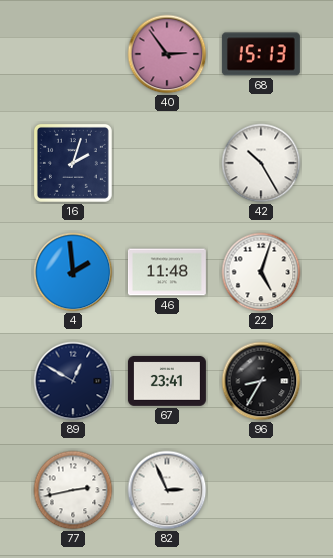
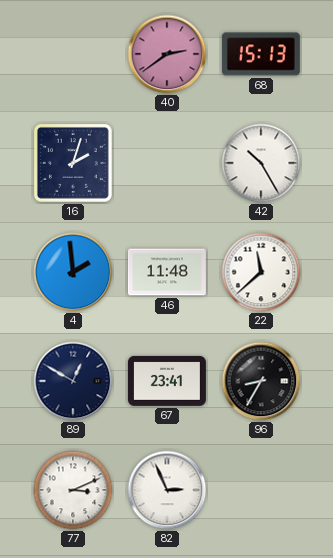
40: 2:54 -> 2:39 (167, 54)
22: 5:03 -> 11:38 (261, 272)
77: 2:43 -> 3:11 (73, 490)
